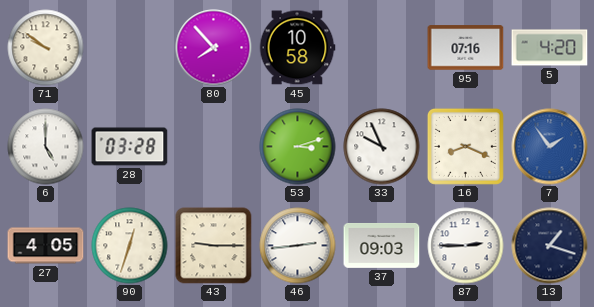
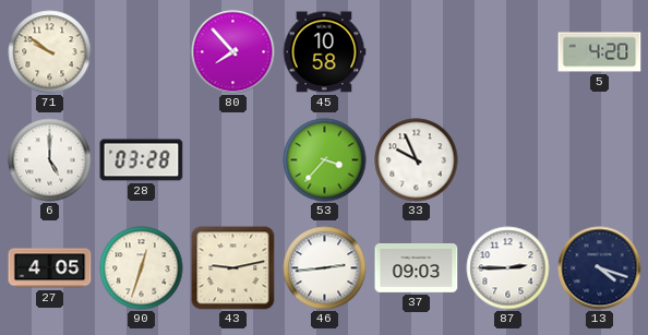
95: 07:16 -> none (466, 48)
53: 3:12 -> 3:37 (325, 160)
16: 8:19 -> none (465, 146)
7: 1:54 -> none (550, 147)
43: 9:15 -> 9:13 (233, 268)
13: 1:18 -> 4:18 (600, 268)
